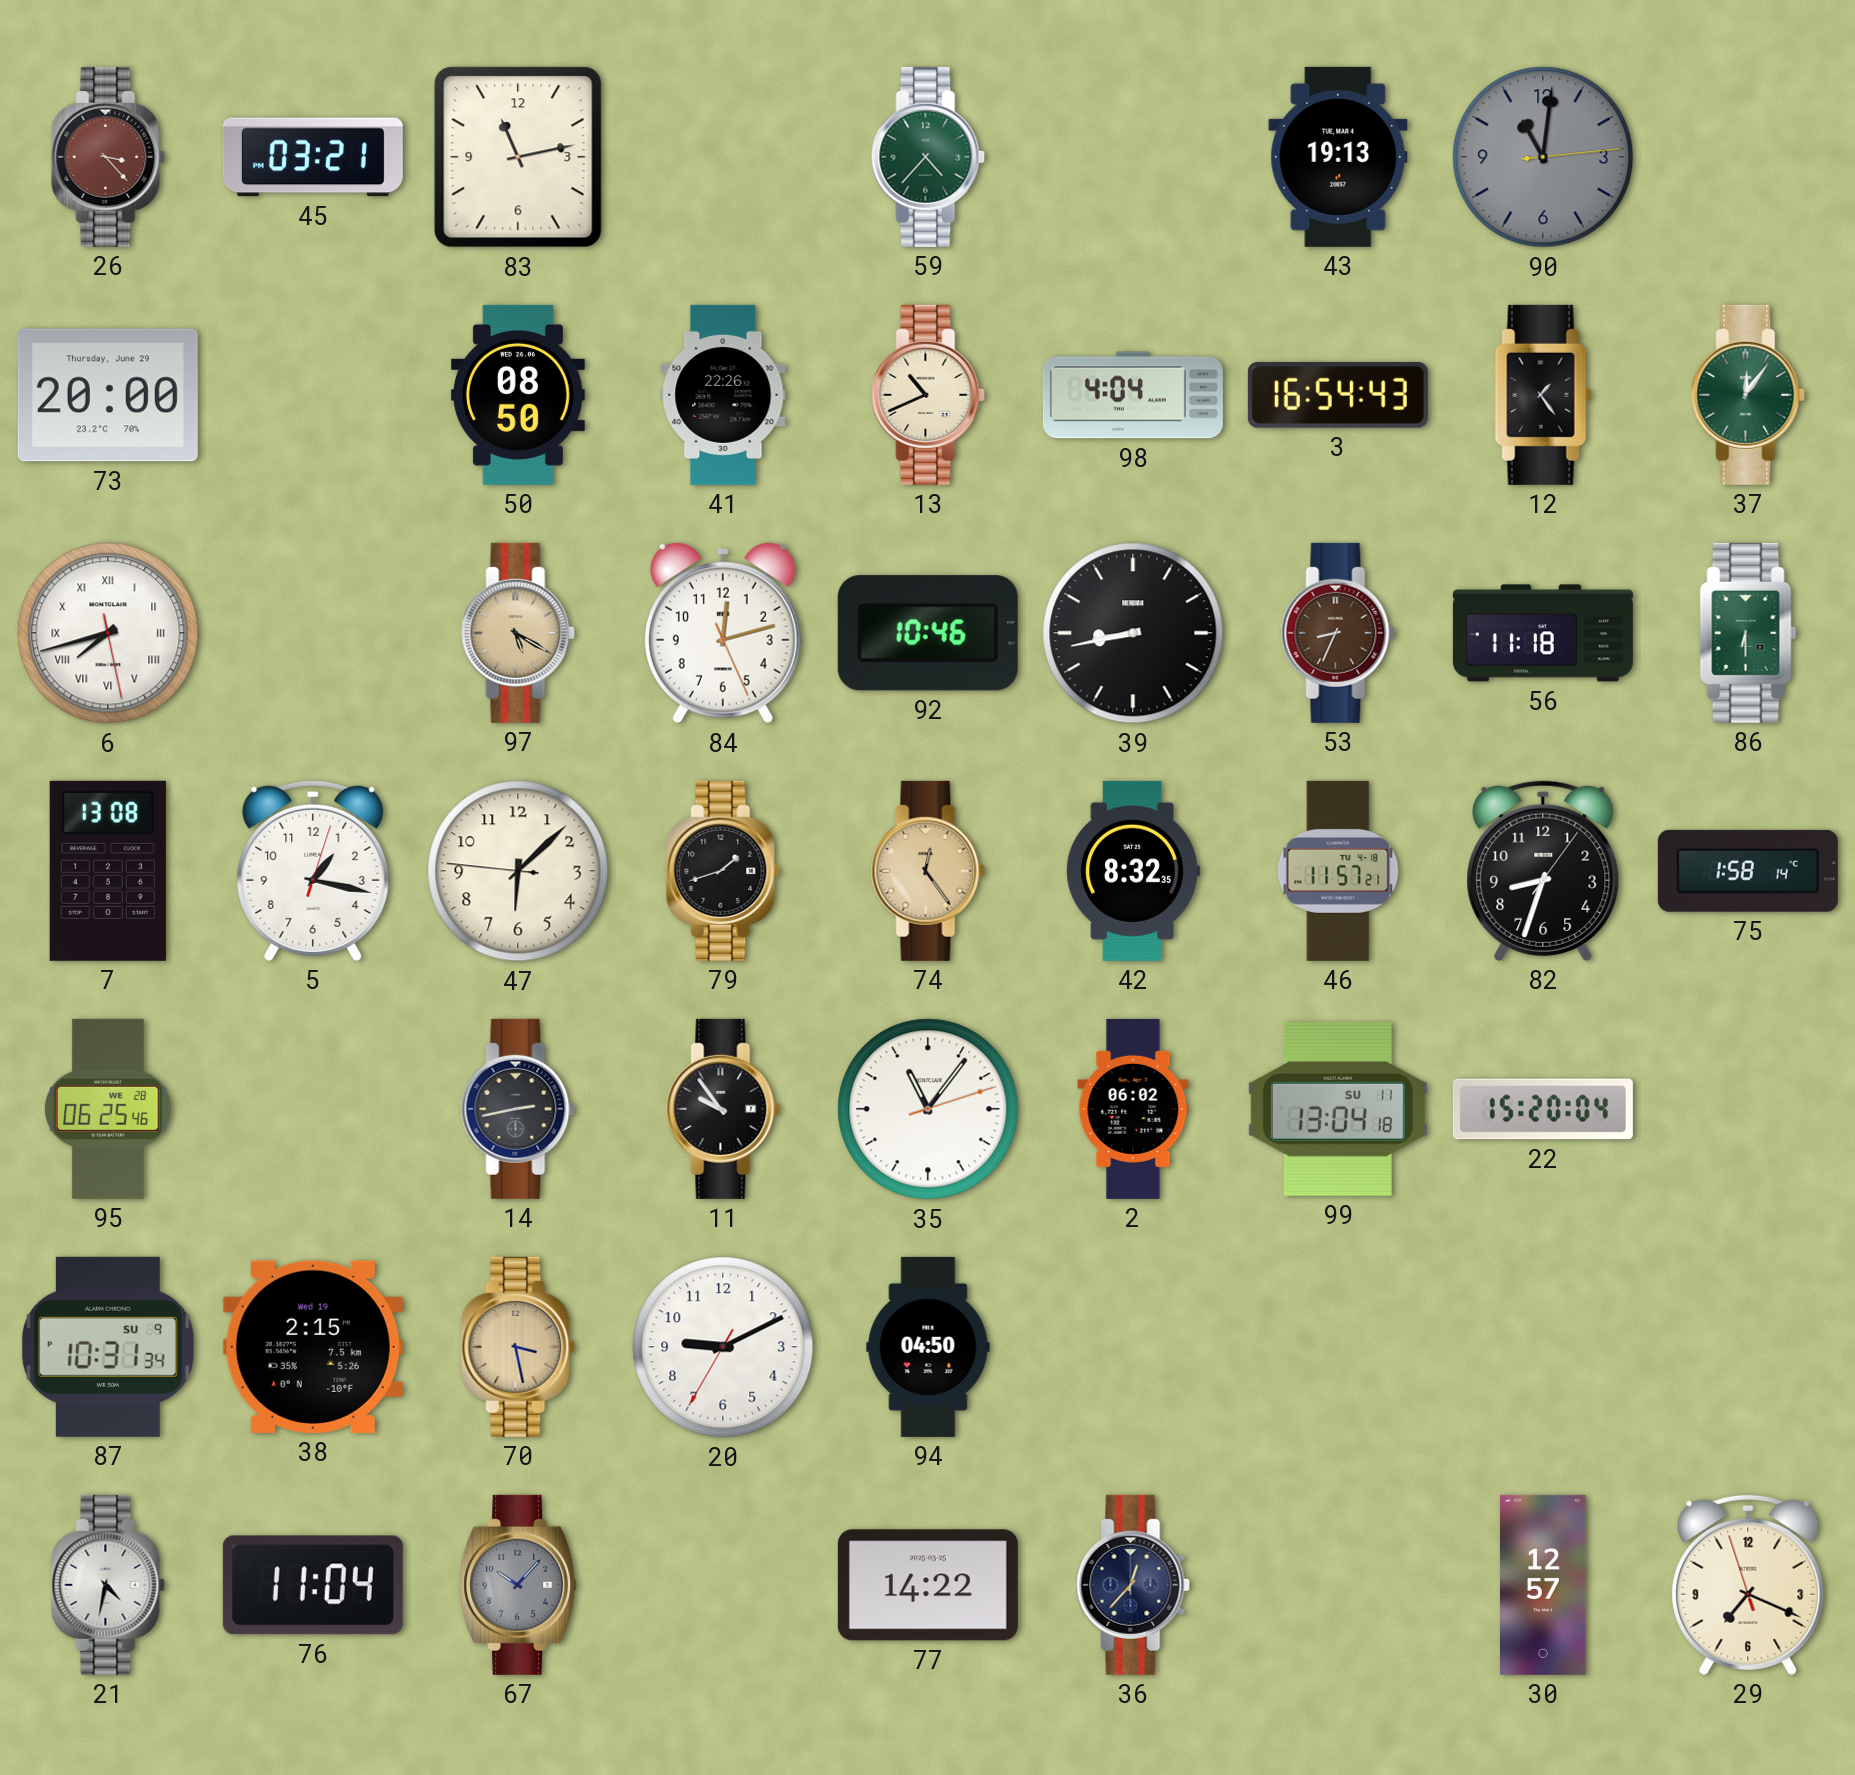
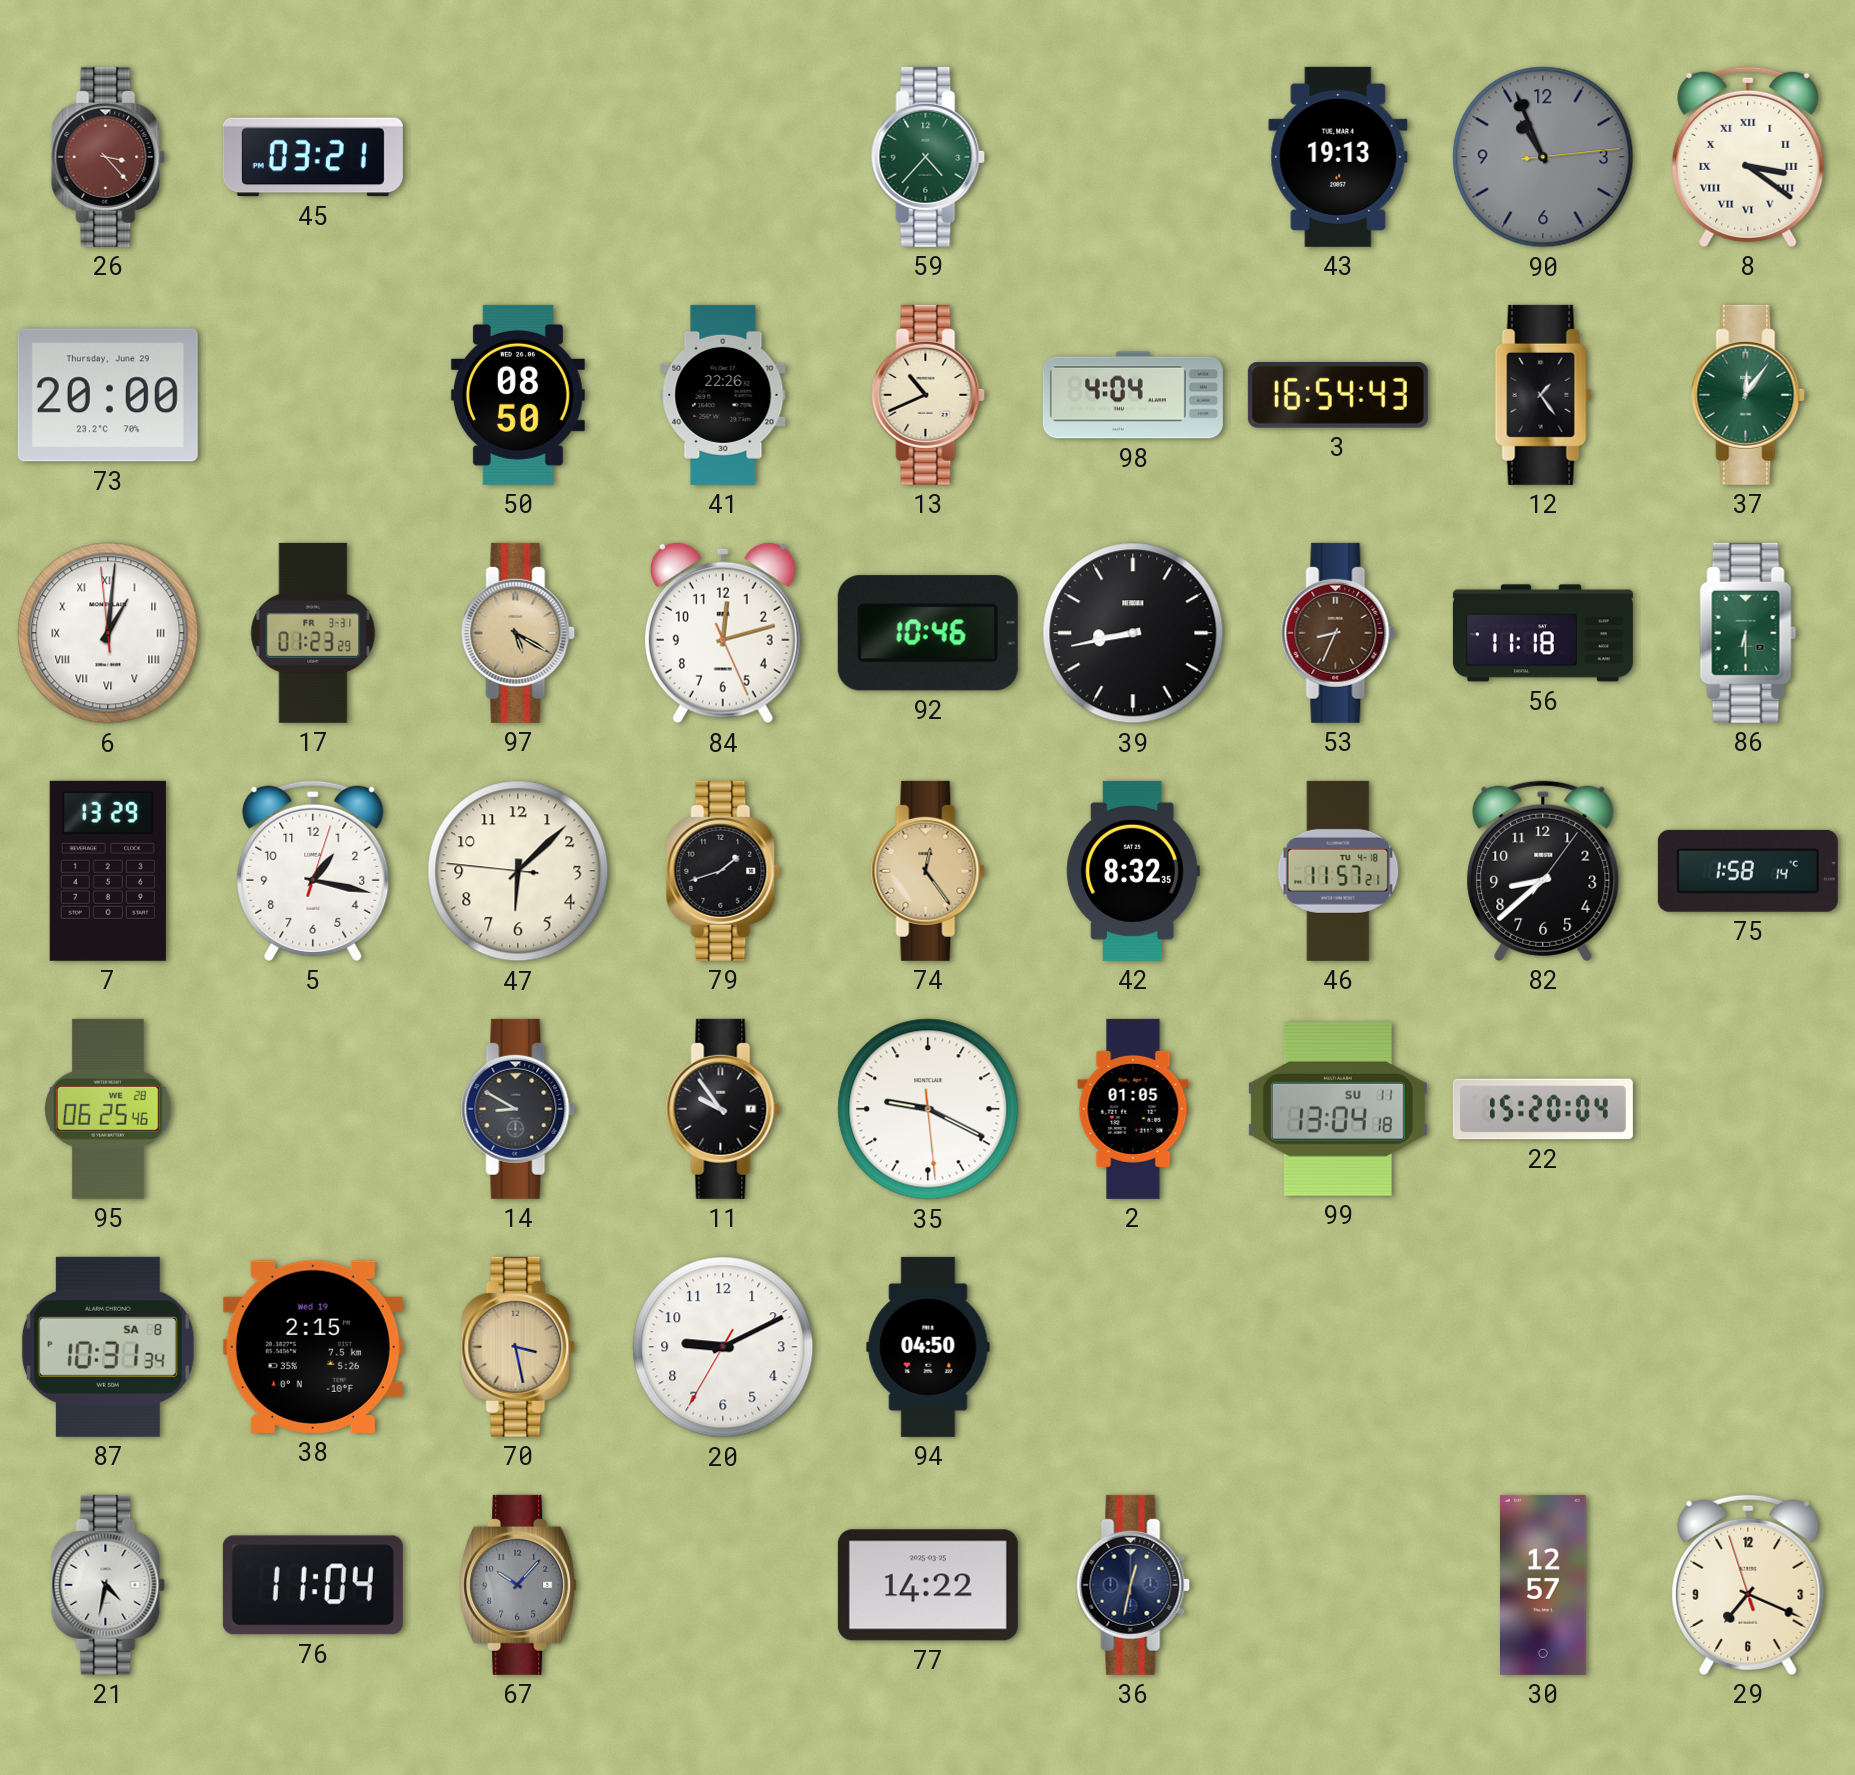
83: 11:13 -> none (518, 157)
90: 11:01 -> 10:56 (1543, 157)
8: none -> 3:21 (1748, 157)
6: 7:42 -> 1:00 (108, 633)
17: none -> 01:23 (313, 633)
7: 13:08 -> 13:29 (108, 871)
82: 8:33 -> 8:38 (1543, 871)
14: 2:43 -> 8:50 (518, 1109)
35: 11:06 -> 9:19 (928, 1109)
2: 06:02 -> 01:05 (1133, 1109)
87 date: SU 9 -> SA 8 (108, 1347)
36: 12:37 -> 12:32 (1133, 1585)
